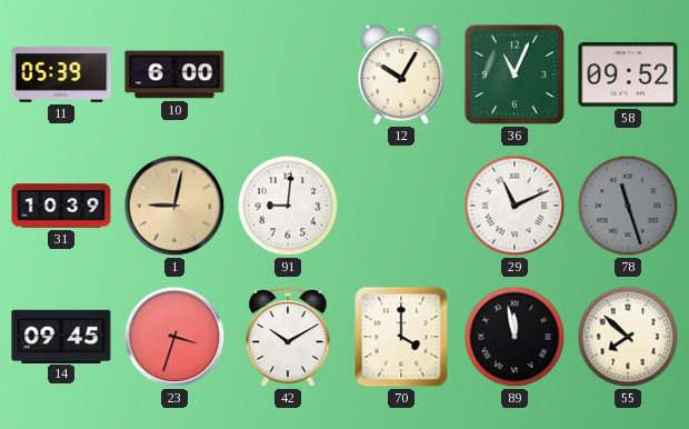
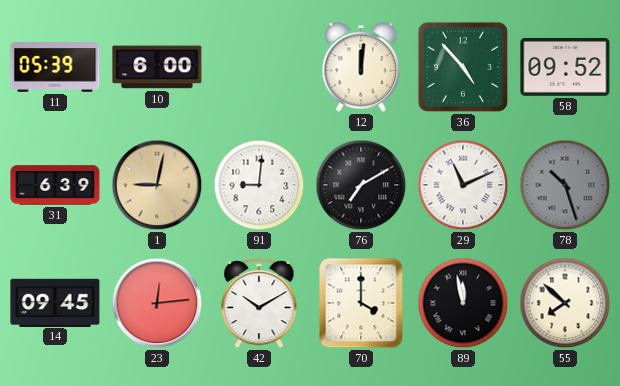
12: 10:05 -> 12:01 (361, 68)
36: 11:04 -> 4:53 (463, 67)
31: 10:39 -> 6:39 (55, 185)
76: none -> 7:10 (361, 185)
78: 11:27 -> 10:27 (565, 185)
23: 3:33 -> 12:14 (157, 303)
